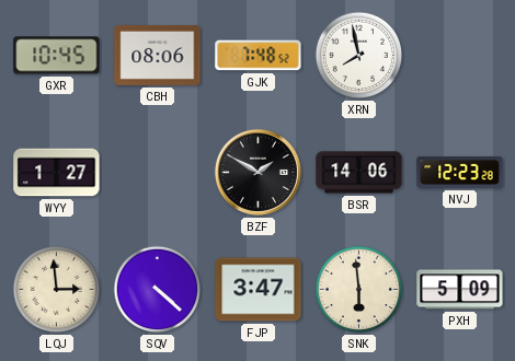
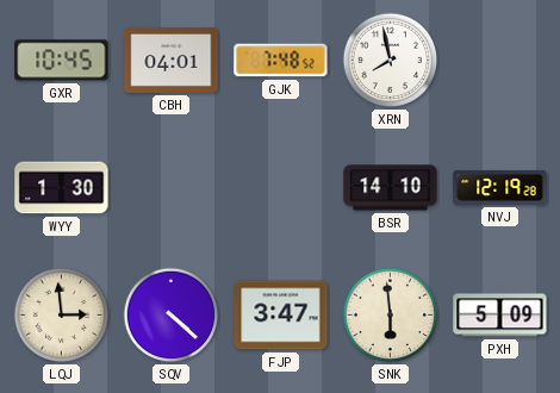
CBH: 08:06 -> 04:01 (172, 60)
WYY: 1:27 -> 1:30 (62, 188)
BZF: 1:50 -> none (257, 172)
BSR: 14:06 -> 14:10 (391, 188)
NVJ: 12:23 -> 12:19 (500, 187)
